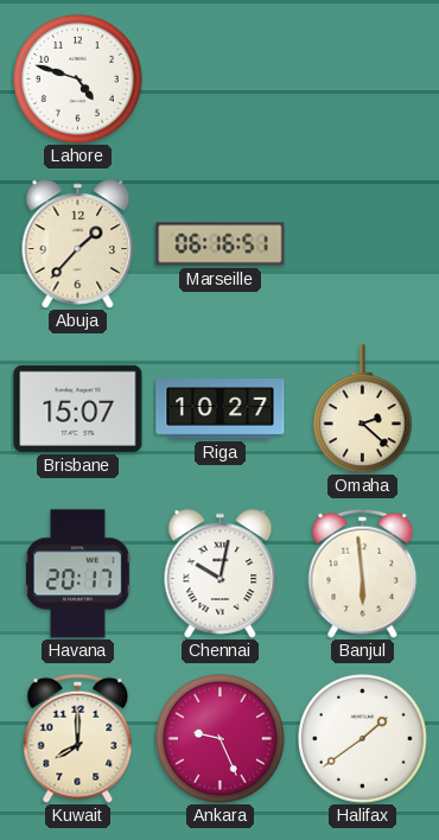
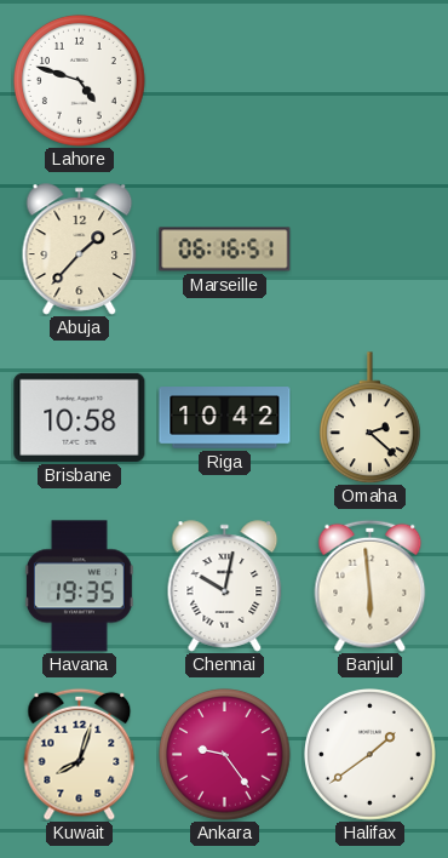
Brisbane: 15:07 -> 10:58 (80, 417)
Riga: 10:27 -> 10:42 (225, 418)
Havana: 20:17 -> 19:35 (79, 587)
Kuwait: 8:00 -> 8:03 (80, 754)
Ankara: 9:26 -> 9:24 (225, 755)
